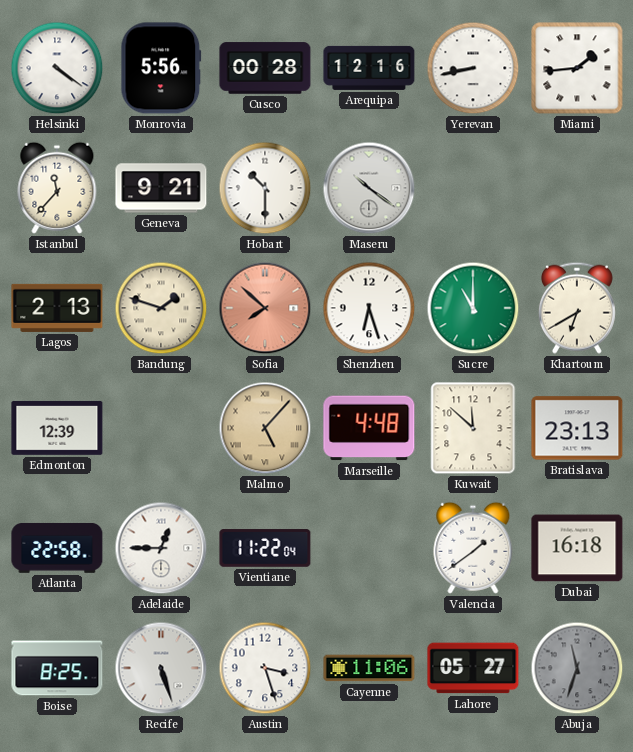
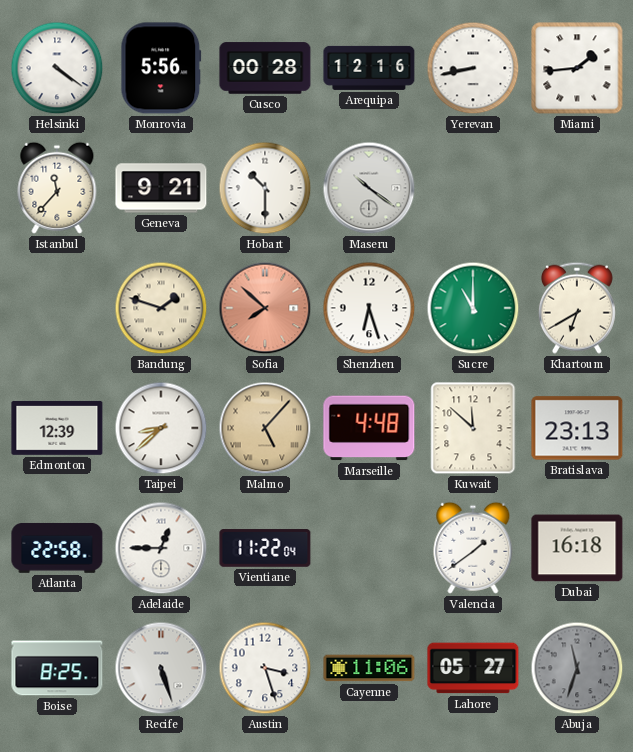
Lagos: 2:13 -> none (57, 308)
Taipei: none -> 8:38 (161, 428)
